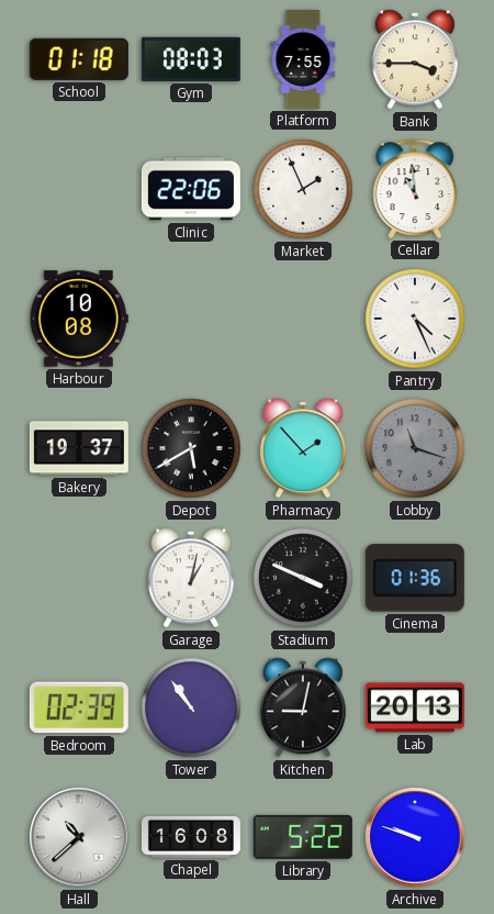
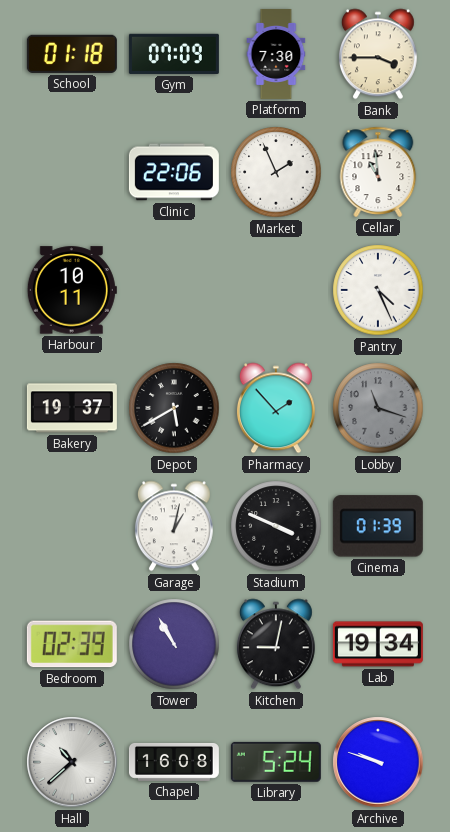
Gym: 08:03 -> 07:09 (174, 54)
Platform: 7:55 -> 7:30 (276, 54)
Harbour: 10:08 -> 10:11 (72, 290)
Cinema: 01:36 -> 01:39 (378, 526)
Tower: 10:54 -> 10:55 (174, 644)
Lab: 20:13 -> 19:34 (378, 644)
Library: 5:22 -> 5:24 (276, 762)
